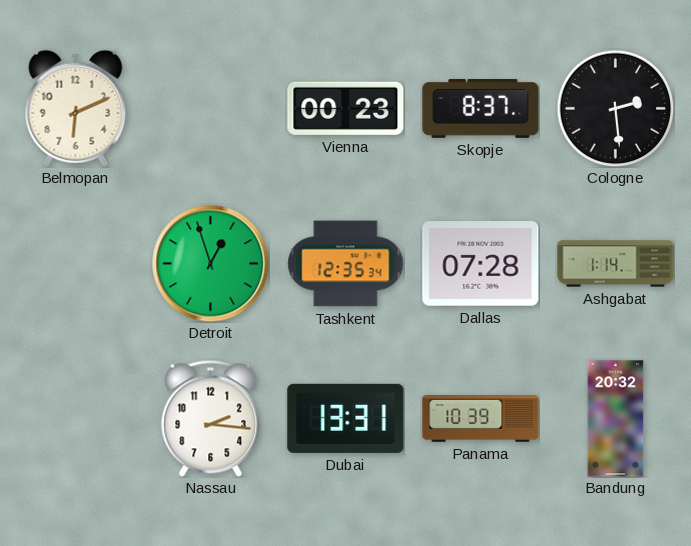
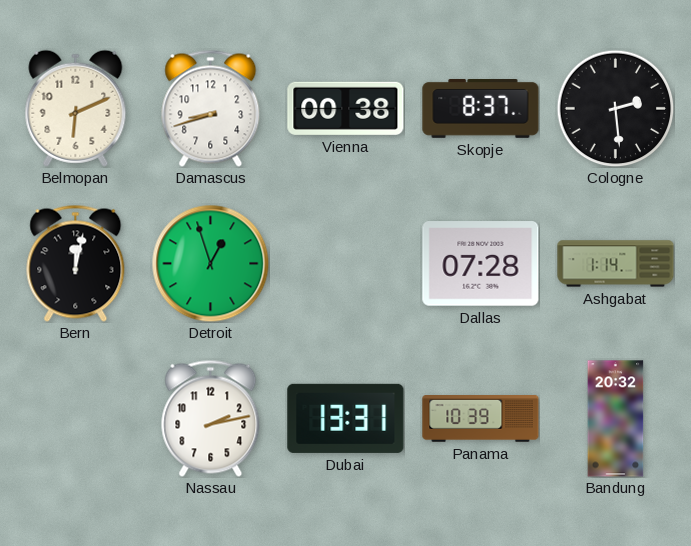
Damascus: none -> 8:42 (211, 108)
Vienna: 00:23 -> 00:38 (346, 108)
Bern: none -> 12:02 (76, 263)
Tashkent: 12:35 -> none (346, 264)
Nassau: 2:16 -> 2:13 (211, 418)
